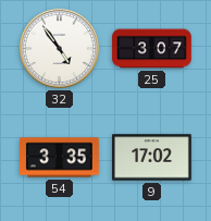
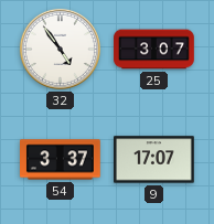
54: 3:35 -> 3:37 (61, 160)
9: 17:02 -> 17:07 (154, 160)
